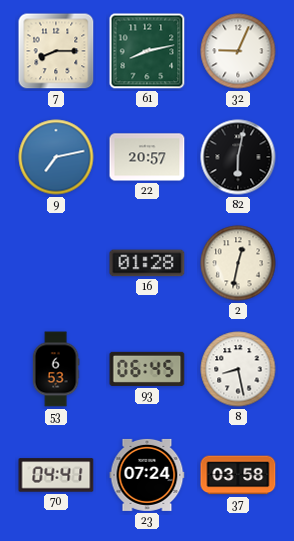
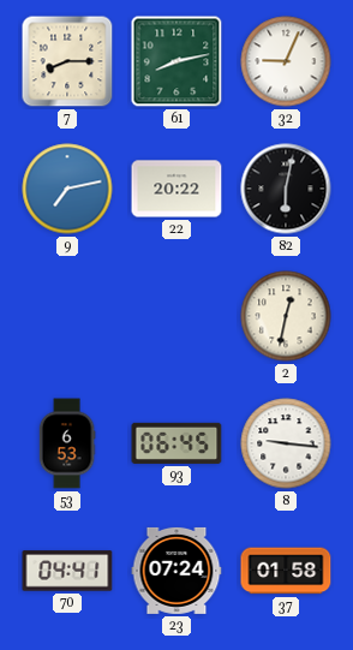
22: 20:57 -> 20:22 (176, 189)
16: 01:28 -> none (147, 263)
8: 8:28 -> 9:16 (286, 443)
37: 03:58 -> 01:58 (286, 571)
